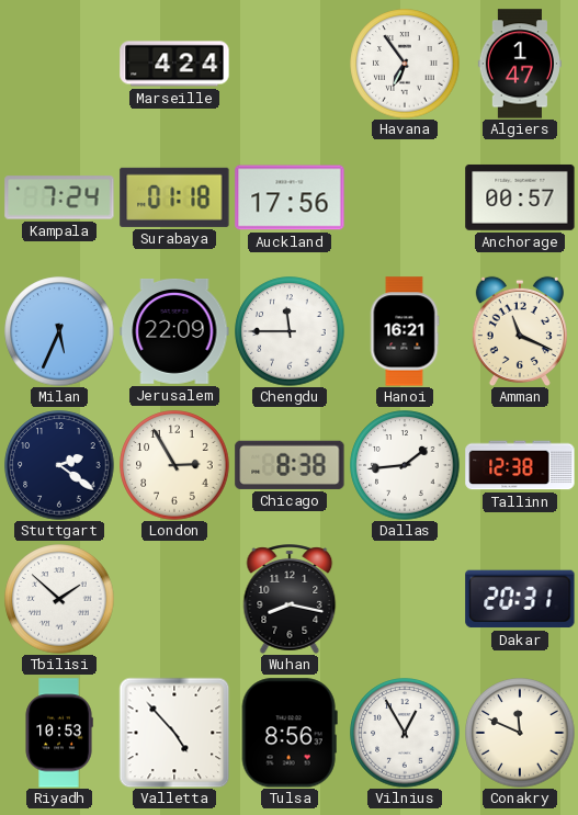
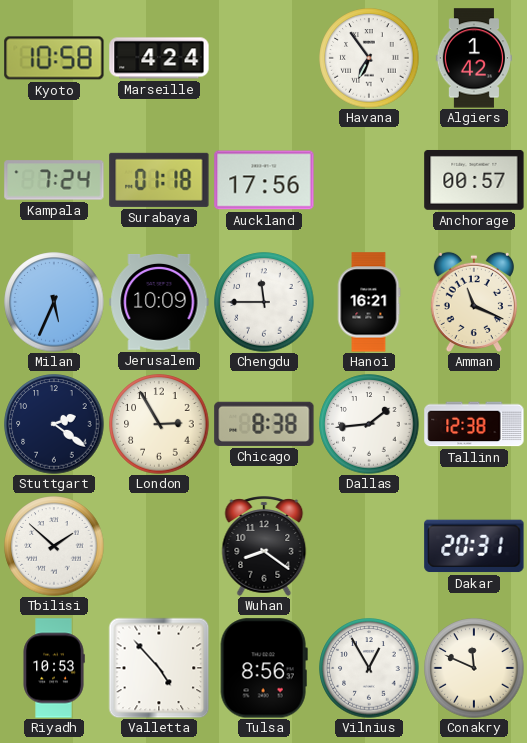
Kyoto: none -> 10:58 (54, 58)
Algiers: 1:47 -> 1:42 (474, 58)
Jerusalem: 22:09 -> 10:09 (159, 303)
Wuhan: 8:17 -> 8:21 (264, 546)
